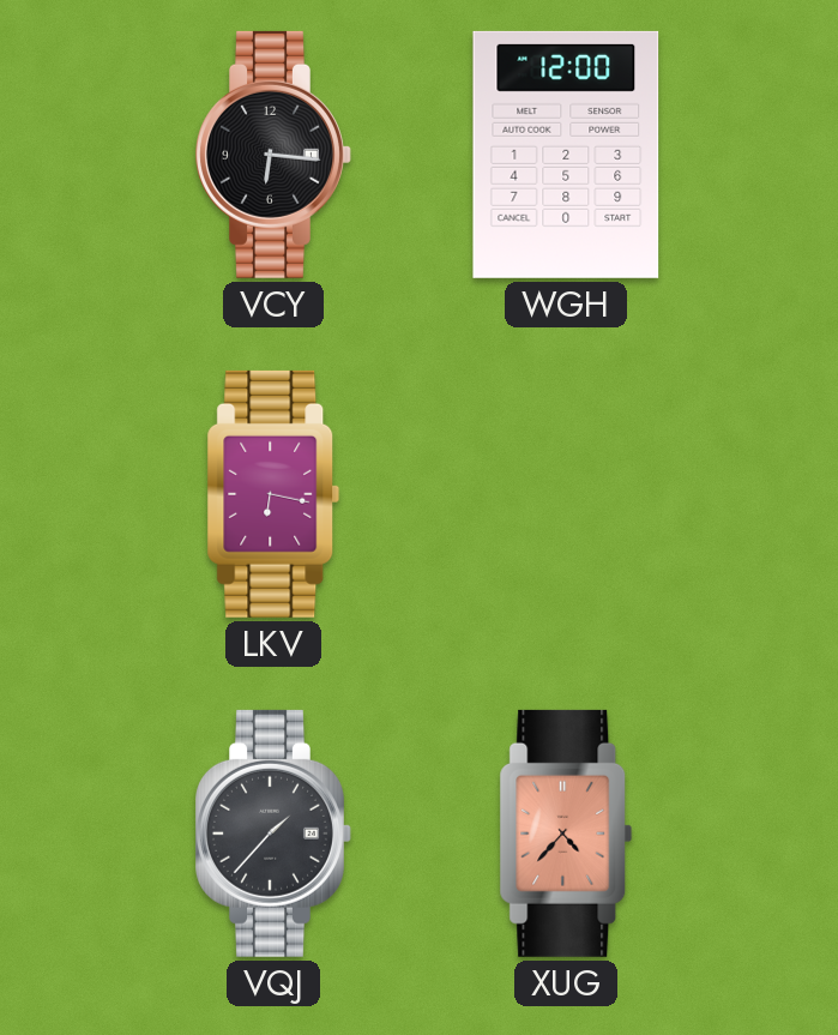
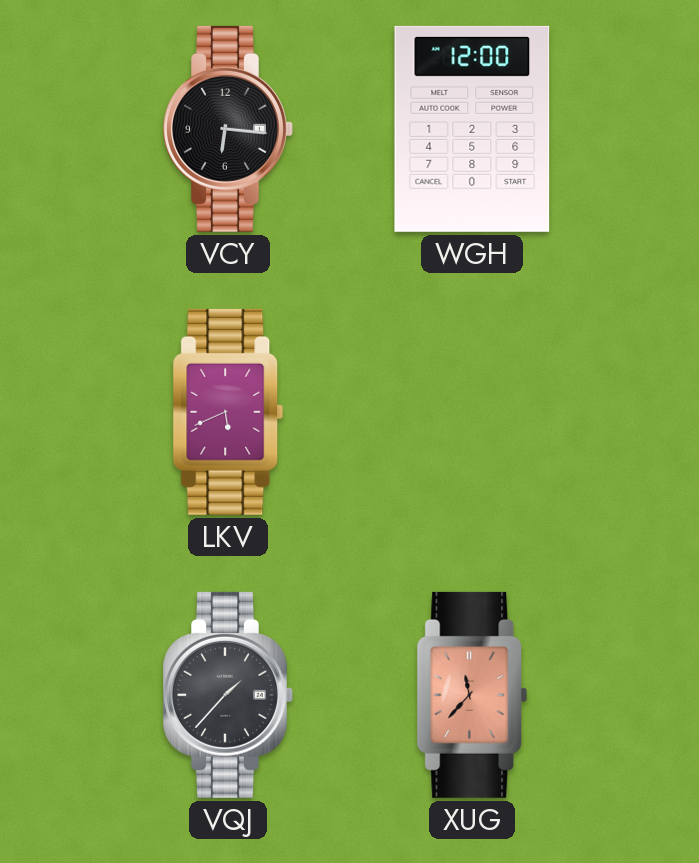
LKV: 6:17 -> 5:41 (228, 412)
XUG: 4:37 -> 11:37 (472, 695)
